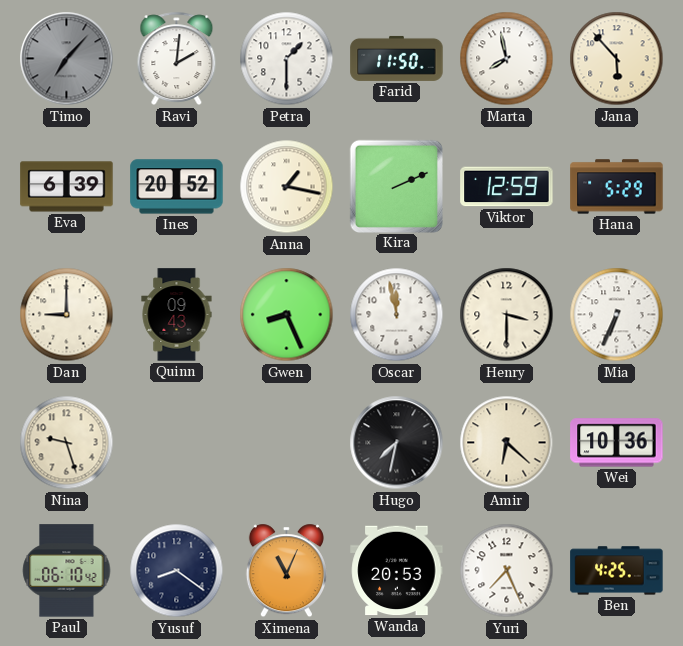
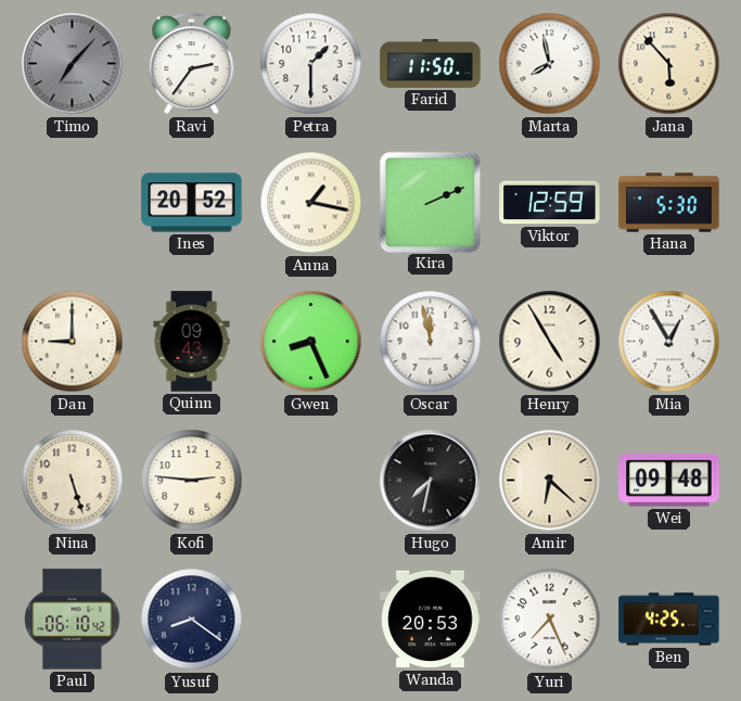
Ravi: 2:01 -> 2:36 (192, 64)
Eva: 6:39 -> none (67, 187)
Hana: 5:29 -> 5:30 (669, 203)
Henry: 3:30 -> 4:55 (550, 342)
Mia: 6:34 -> 12:55 (669, 342)
Nina: 9:27 -> 5:27 (73, 481)
Kofi: none -> 2:46 (192, 481)
Wei: 10:36 -> 09:48 (669, 481)
Ximena: 11:04 -> none (286, 571)
